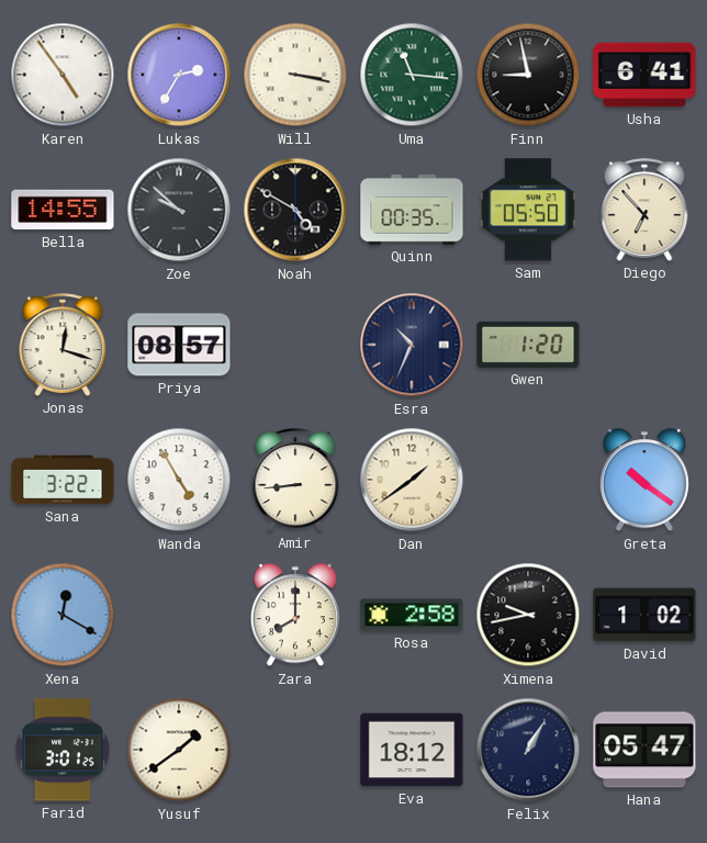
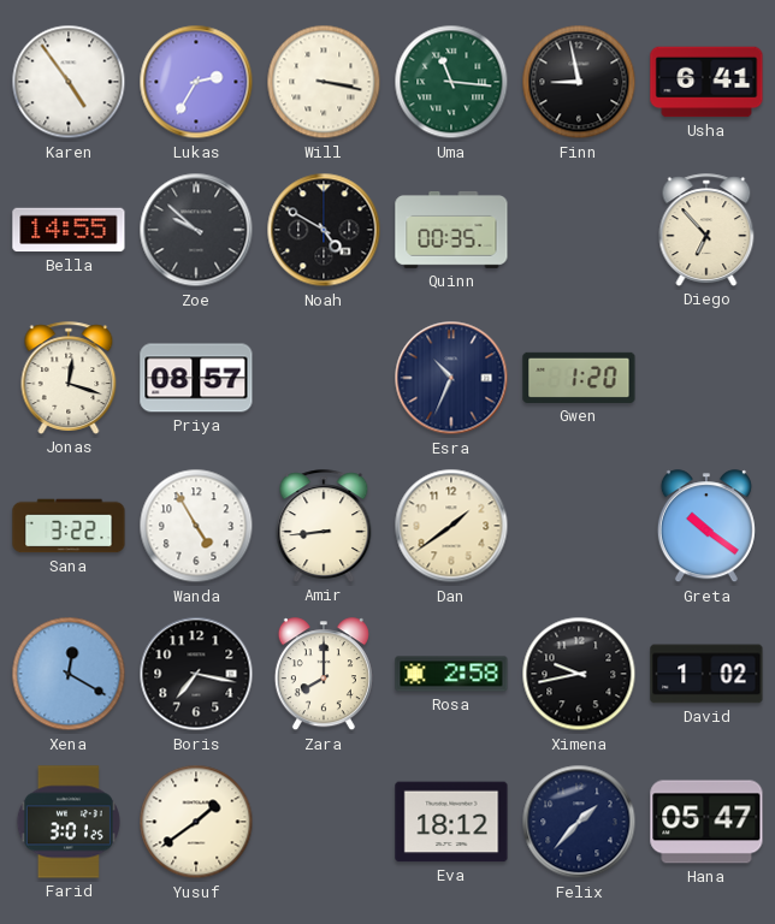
Sam: 05:50 -> none (528, 210)
Boris: none -> 7:17 (196, 674)
Felix: 1:05 -> 1:37 (579, 822)
